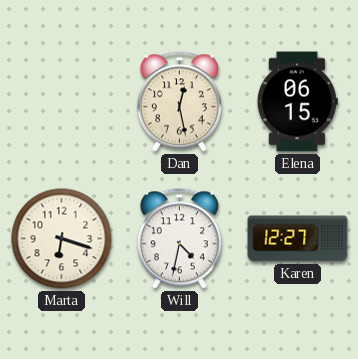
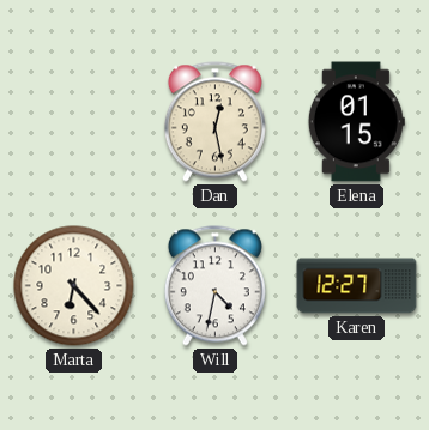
Elena: 06:15 -> 01:15 (356, 122)
Marta: 6:18 -> 6:23 (74, 286)
